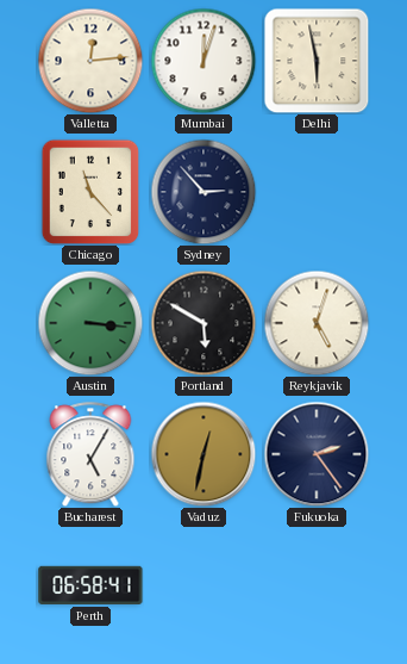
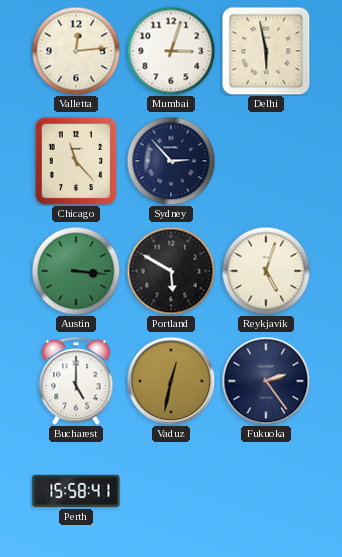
Mumbai: 12:03 -> 3:03 (171, 51)
Bucharest: 5:05 -> 5:00 (76, 381)
Perth: 06:58 -> 15:58 (76, 491)
